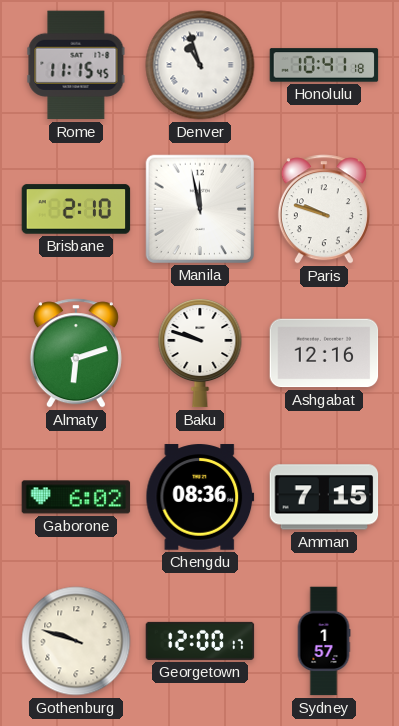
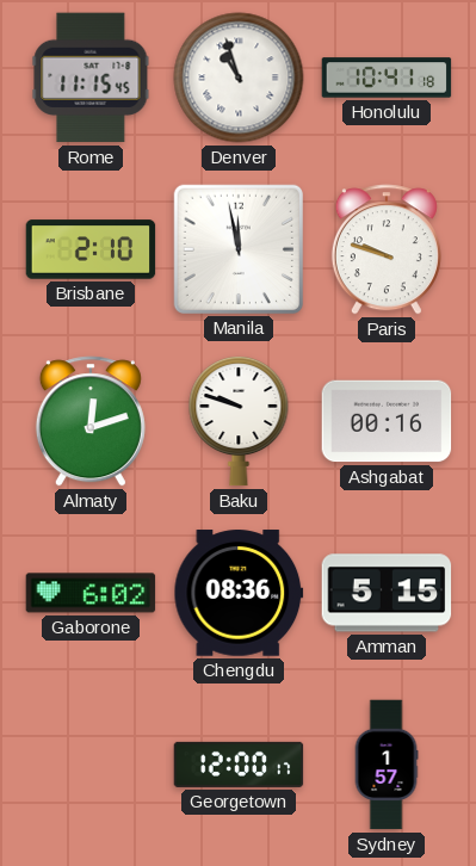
Almaty: 6:12 -> 12:12 (91, 421)
Ashgabat: 12:16 -> 00:16 (387, 421)
Amman: 7:15 -> 5:15 (387, 593)
Gothenburg: 9:48 -> none (76, 641)
